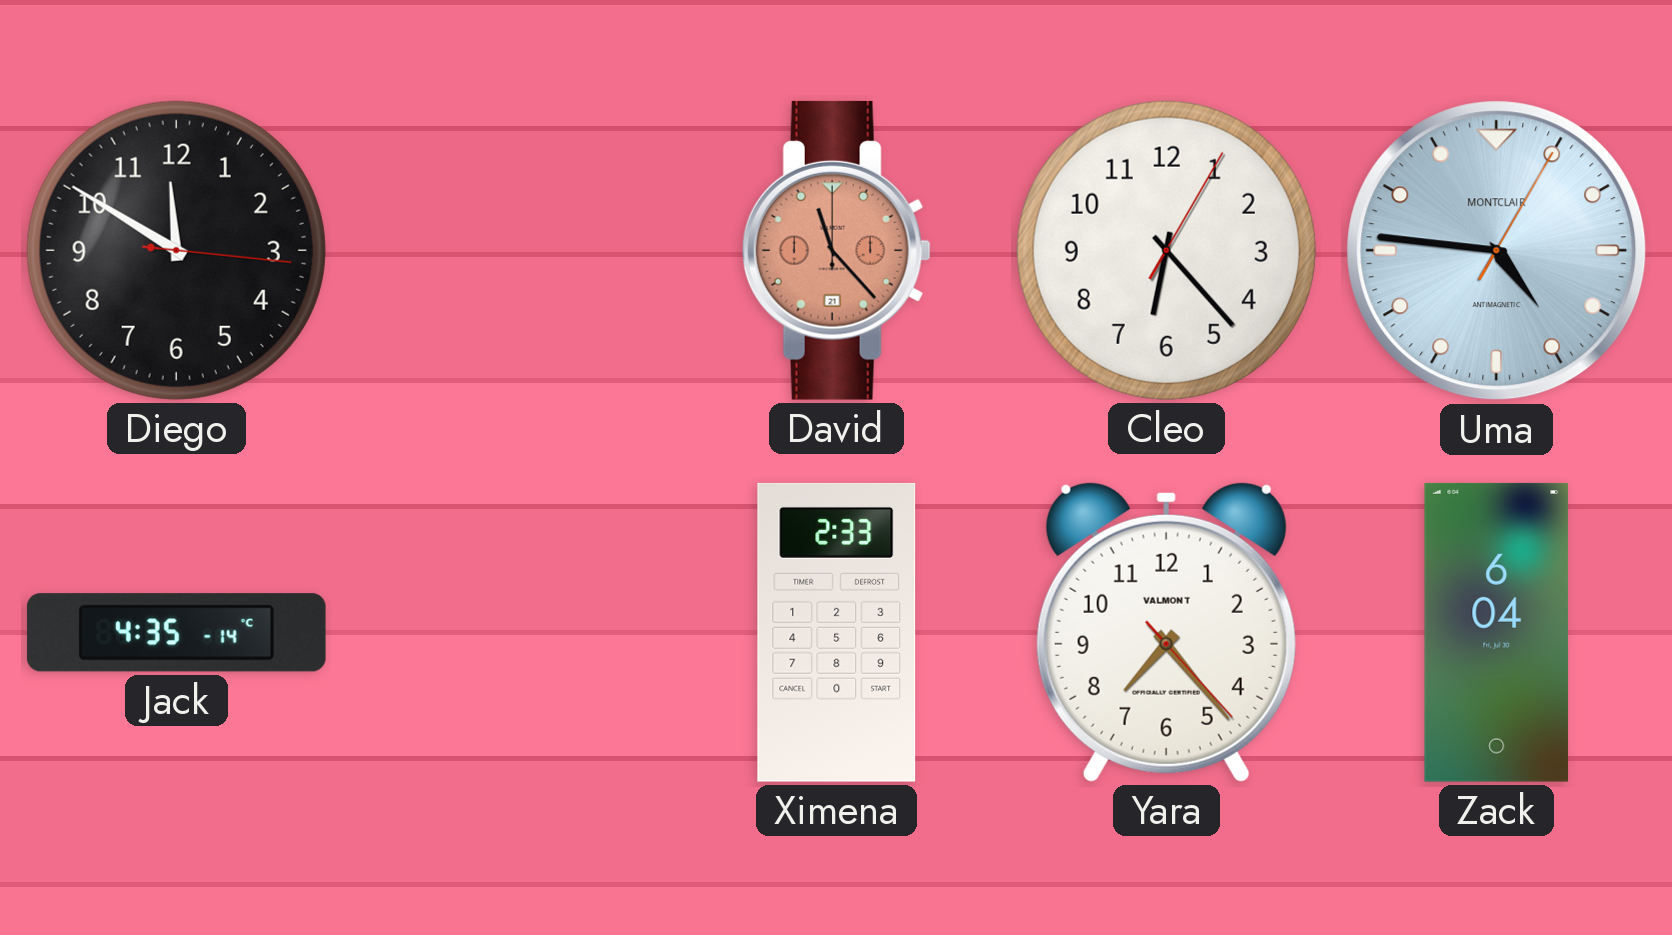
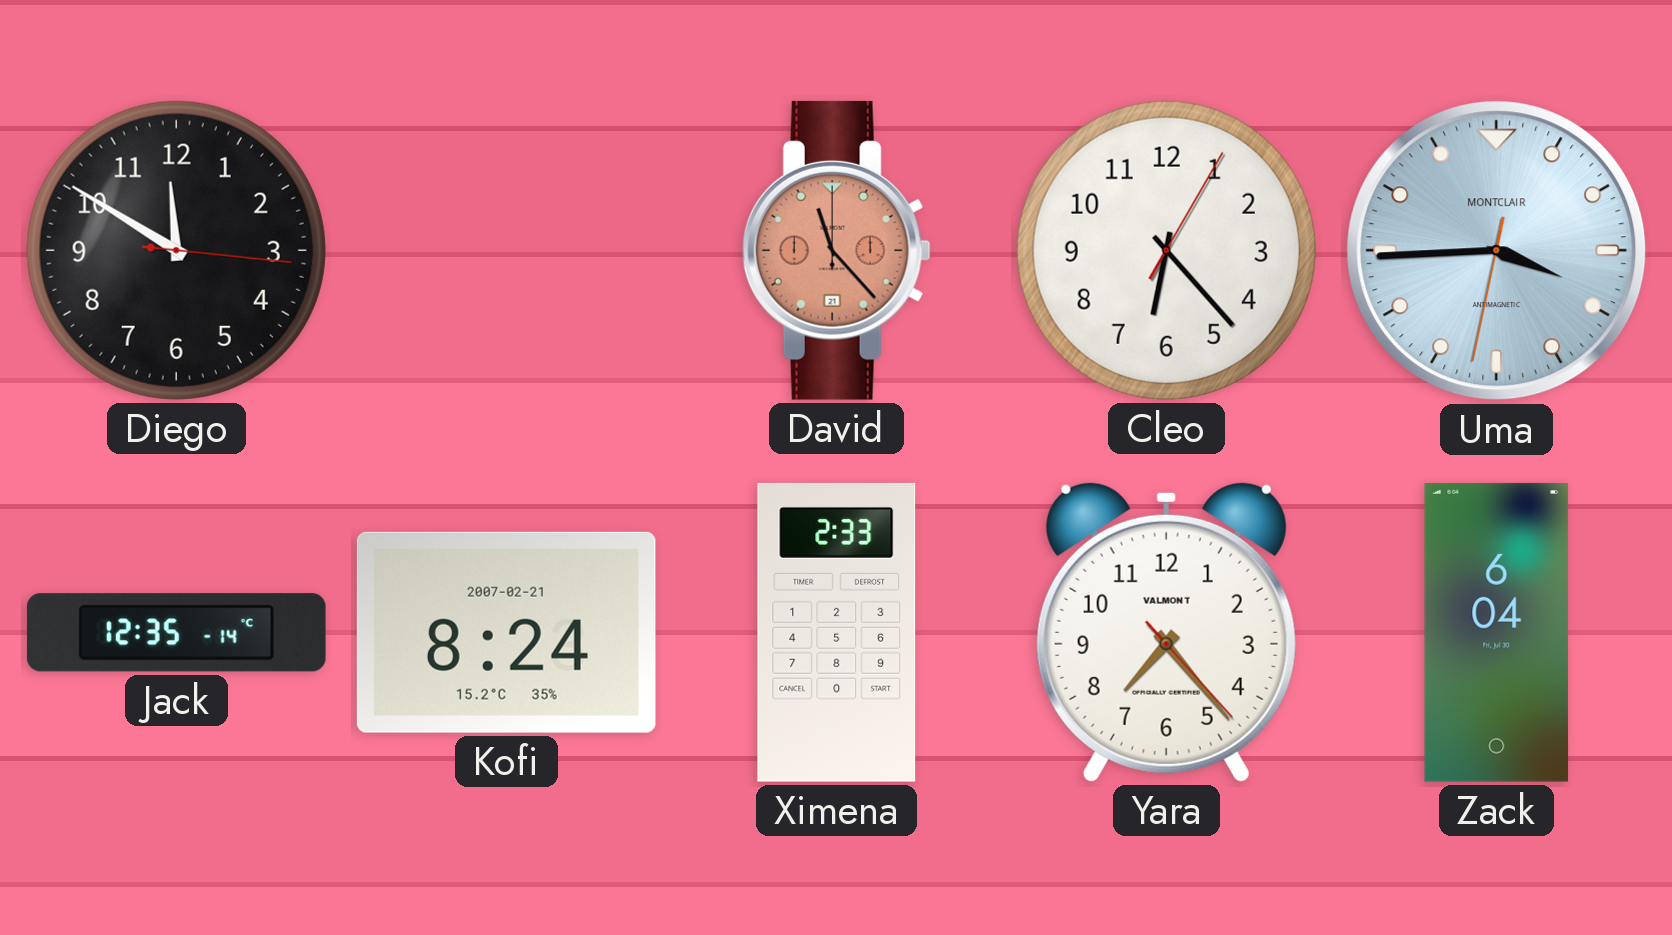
Uma: 4:46 -> 3:44 (1497, 251)
Jack: 4:35 -> 12:35 (176, 633)
Kofi: none -> 8:24 (506, 632)
